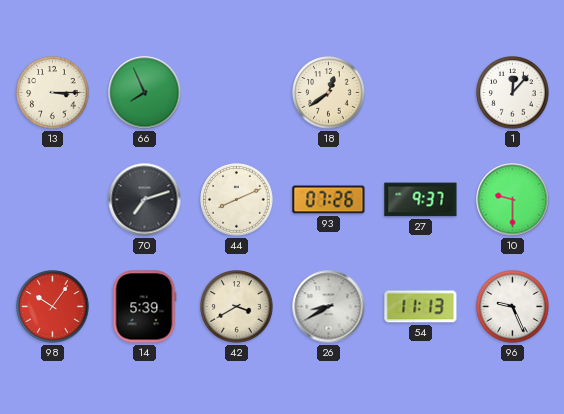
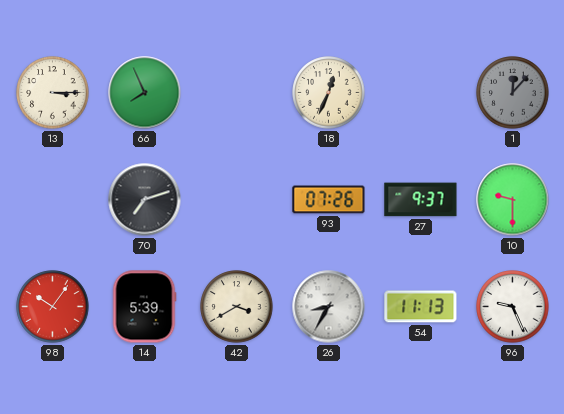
18: 12:39 -> 12:34 (329, 93)
1 dial: white -> grey (513, 93)
44: 8:11 -> none (237, 200)
26: 8:40 -> 8:35 (329, 307)
